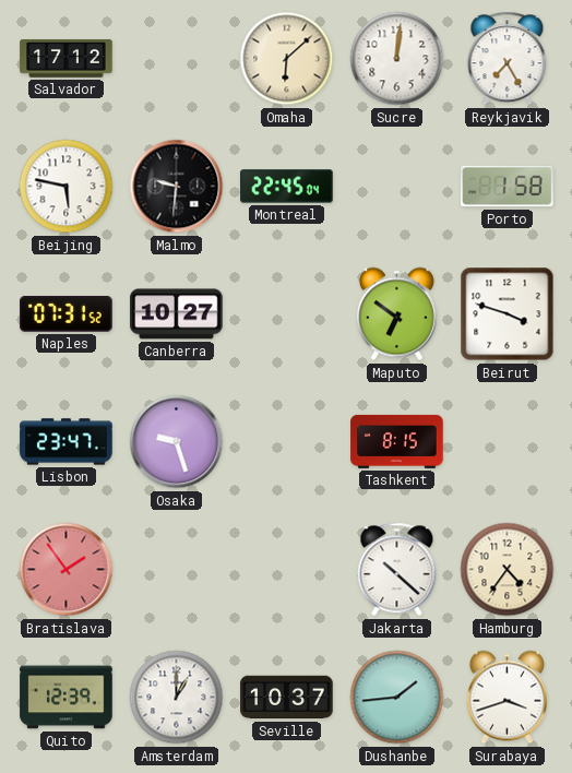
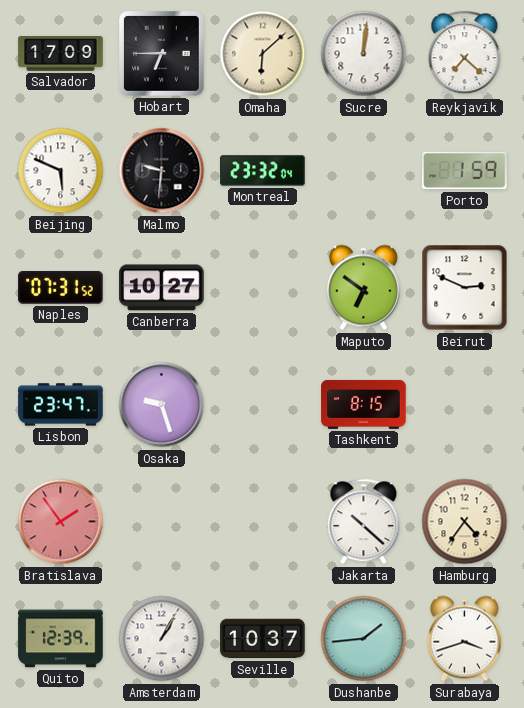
Salvador: 17:12 -> 17:09 (61, 54)
Hobart: none -> 6:45 (162, 54)
Reykjavik: 7:25 -> 7:22 (465, 54)
Beijing: 5:47 -> 5:49 (61, 171)
Montreal: 22:45 -> 23:32 (263, 171)
Porto: 1:58 -> 1:59 (465, 171)
Beirut: 3:48 -> 2:49 (465, 288)
Amsterdam: 1:00 -> 1:05 (162, 639)
